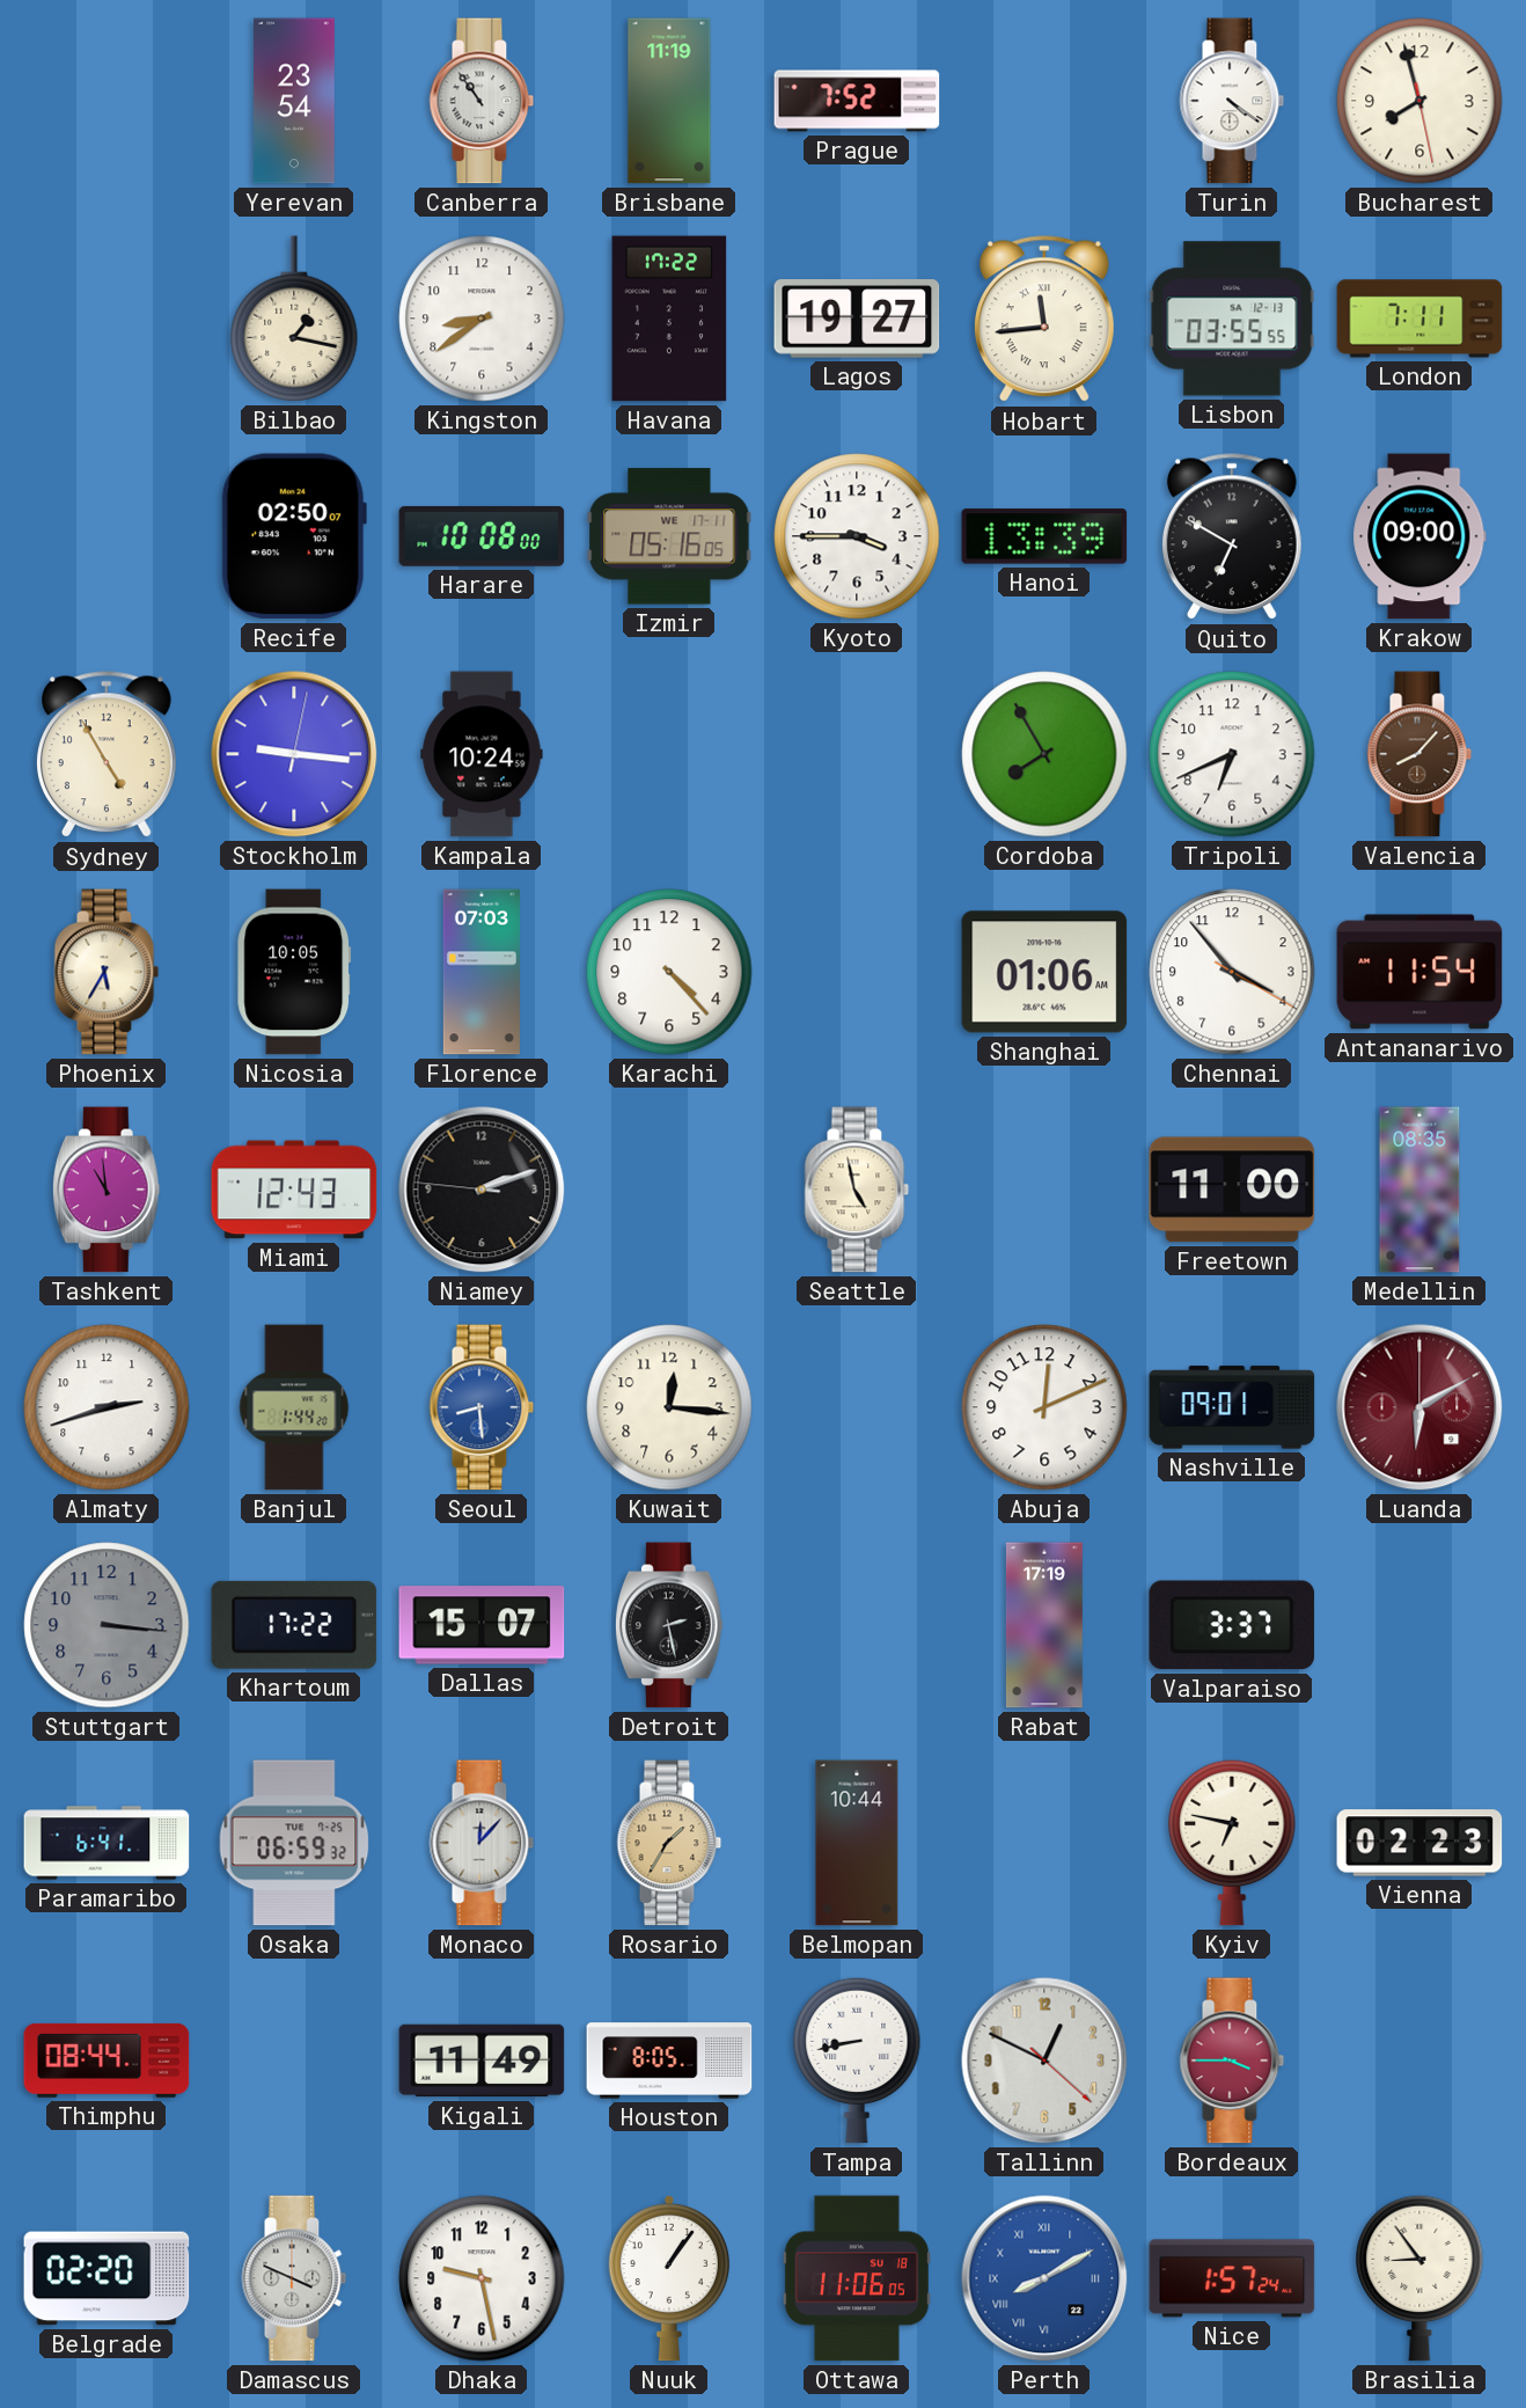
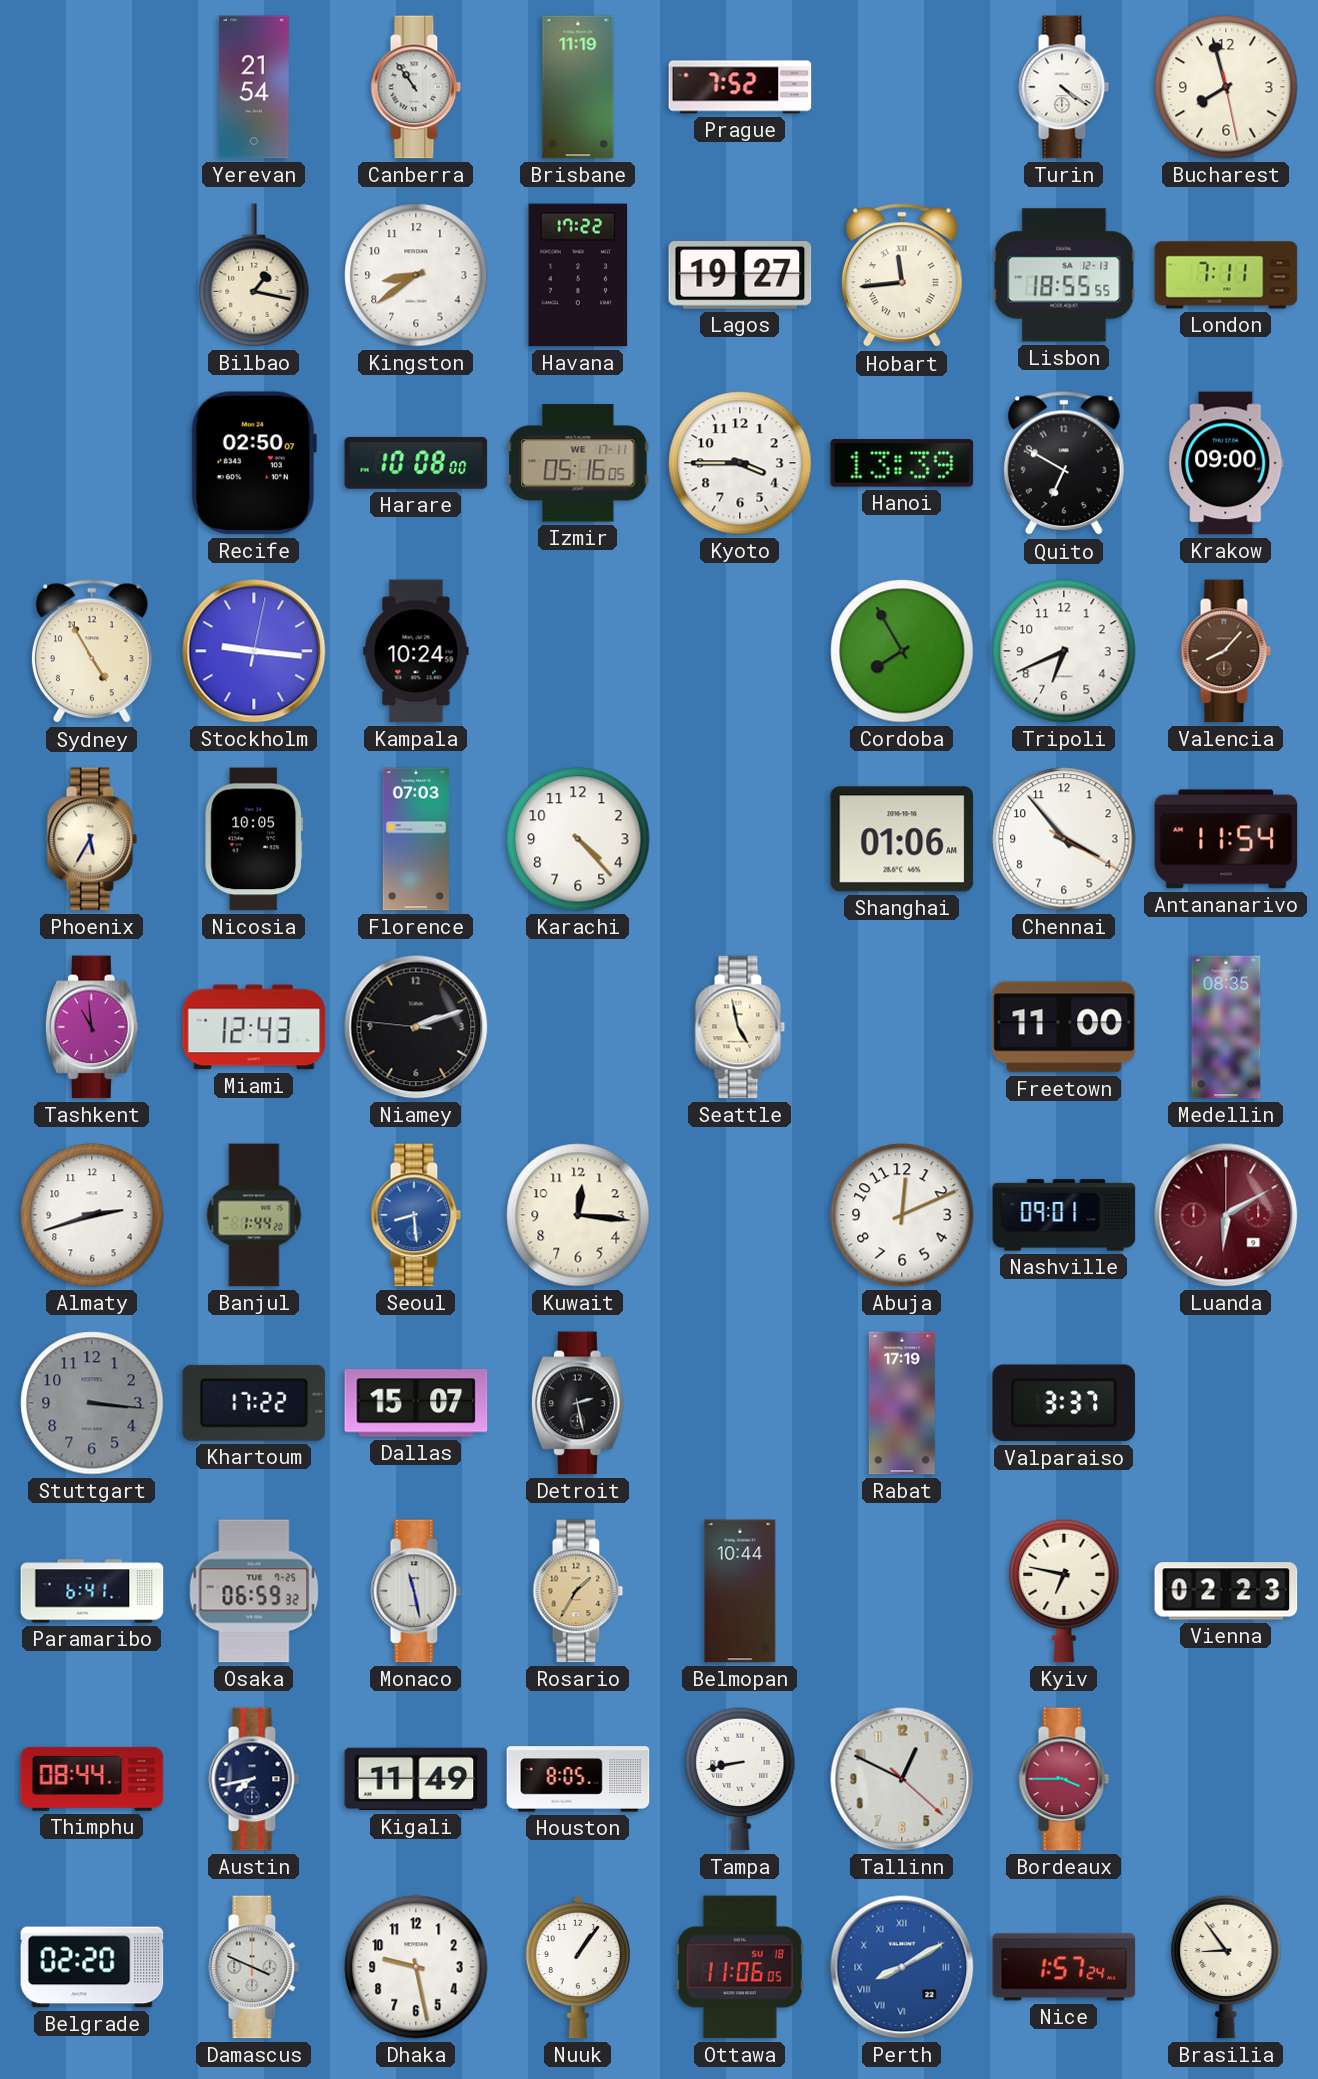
Yerevan: 23:54 -> 21:54 (255, 87)
Lisbon: 03:55 -> 18:55 (1064, 275)
Monaco: 12:07 -> 11:28 (416, 1591)
Austin: none -> 7:43 (254, 1779)
